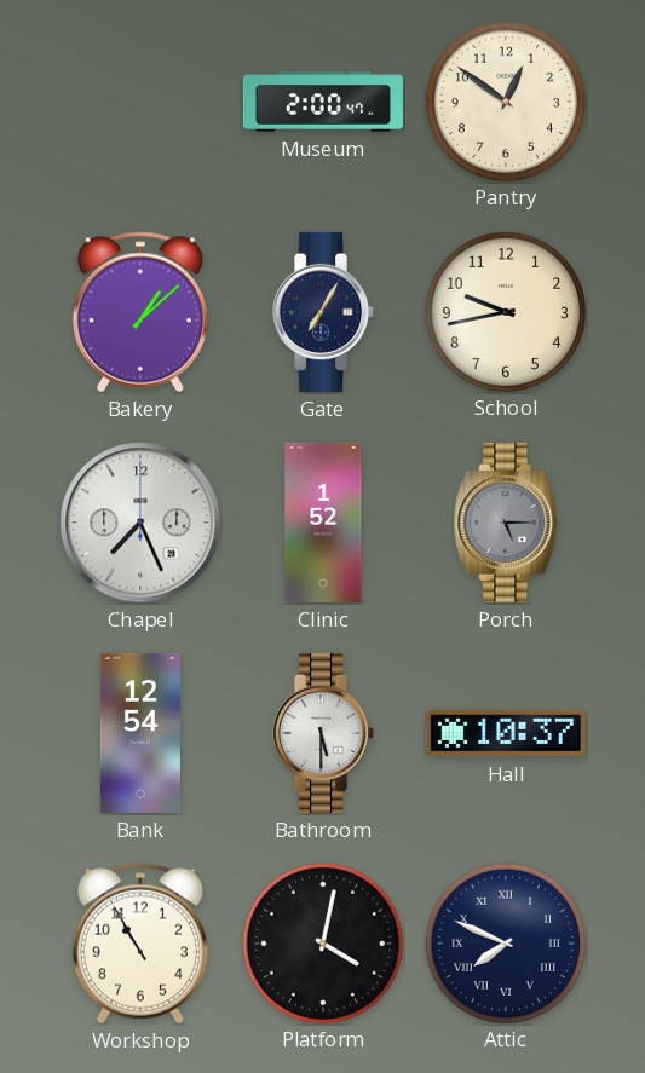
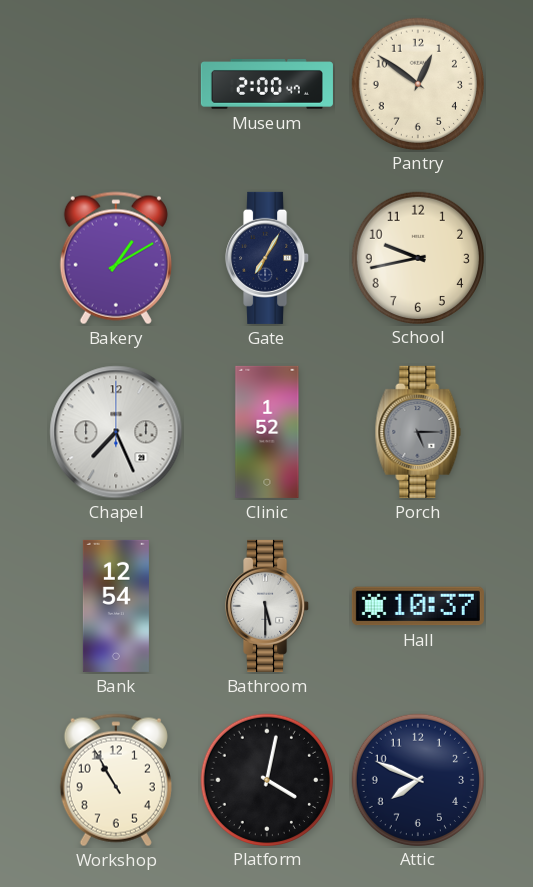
Bakery: 1:08 -> 1:10 (116, 258)
Attic numerals: Roman -> Arabic (417, 779)
